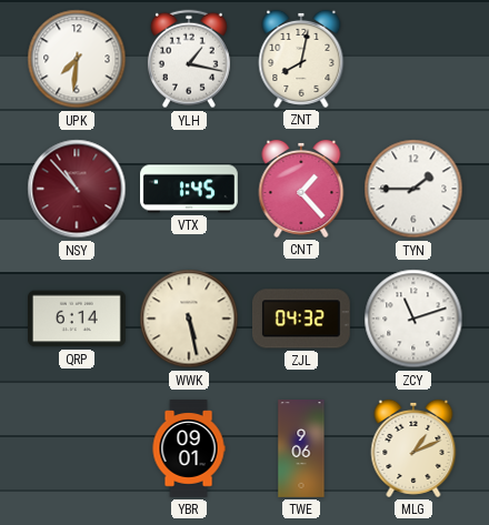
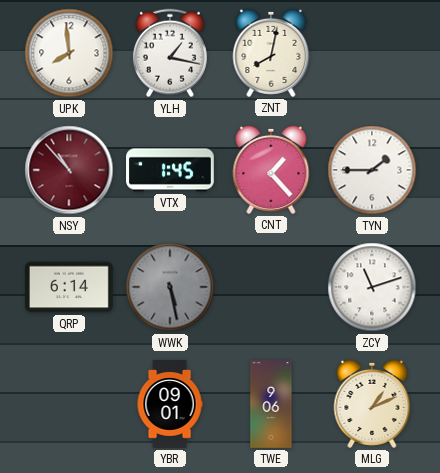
UPK: 7:31 -> 7:59 (69, 53)
WWK dial: cream -> grey (170, 287)
ZJL: 04:32 -> none (301, 319)
